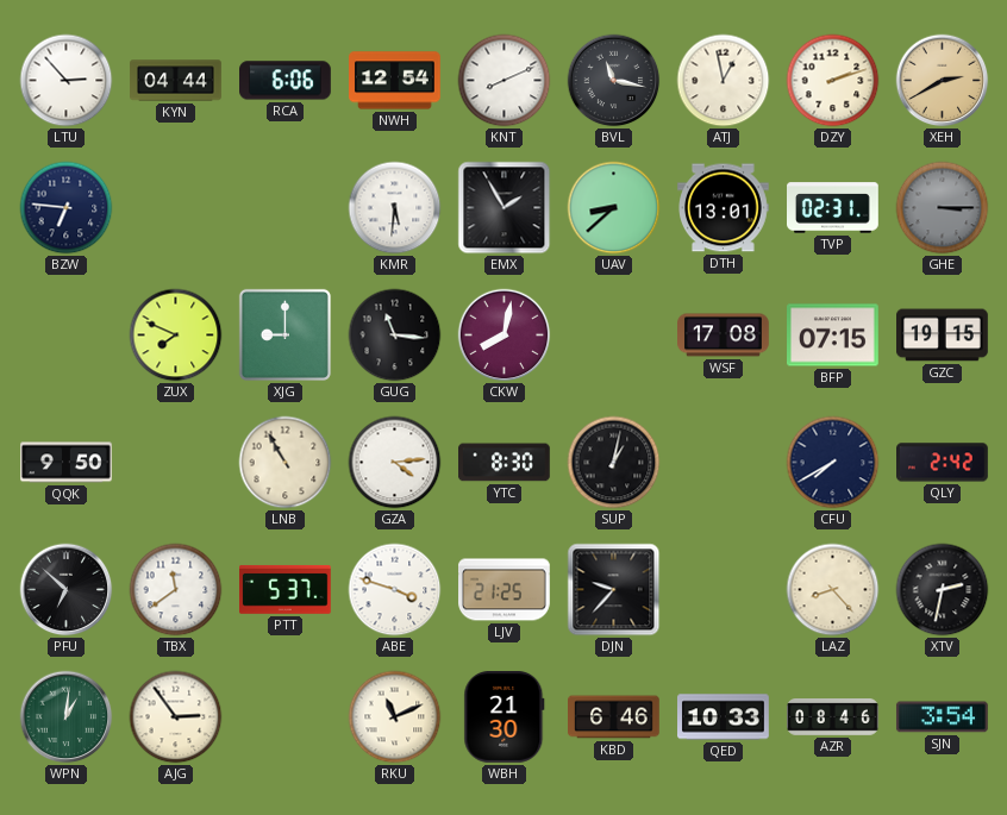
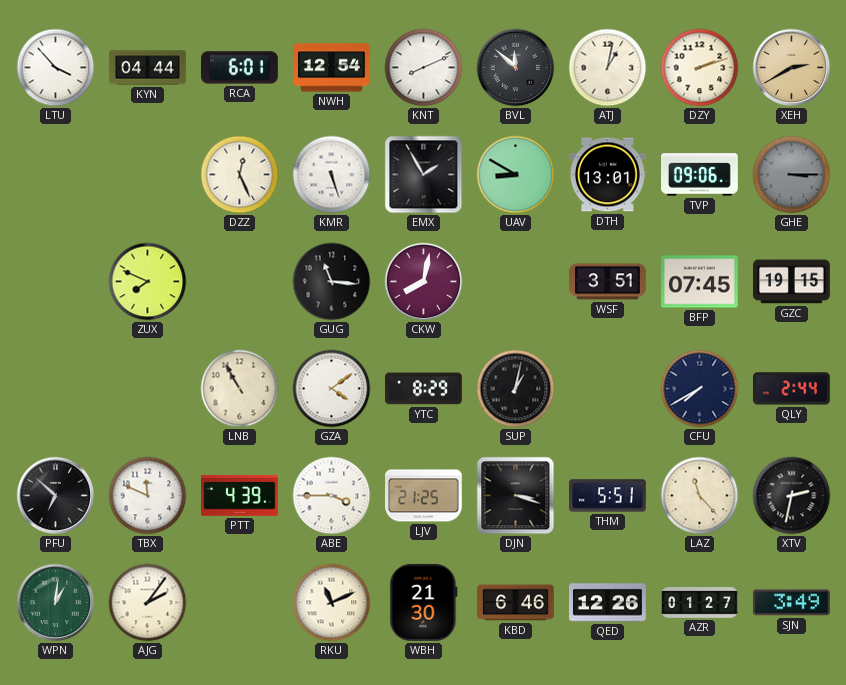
LTU: 2:53 -> 3:53 (56, 68)
RCA: 6:06 -> 6:01 (240, 68)
BVL: 11:17 -> 11:52 (516, 68)
ATJ: 12:58 -> 1:02 (608, 68)
BZW: 6:46 -> none (67, 208)
DZZ: none -> 12:26 (240, 175)
KMR: 5:31 -> 5:27 (332, 175)
UAV: 8:38 -> 8:50 (516, 175)
TVP: 02:31 -> 09:06 (700, 175)
XJG: 9:00 -> none (284, 334)
WSF: 17:08 -> 3:51 (608, 282)
BFP: 07:15 -> 07:45 (700, 282)
QQK: 9:50 -> none (67, 463)
GZA: 4:14 -> 4:09 (332, 389)
YTC: 8:30 -> 8:29 (424, 389)
QLY: 2:42 -> 2:44 (792, 389)
TBX: 11:39 -> 11:49 (148, 496)
PTT: 5:37 -> 4:39 (240, 496)
ABE: 3:48 -> 3:45 (332, 496)
DJN: 9:37 -> 3:18 (516, 496)
THM: none -> 5:51 (608, 496)
LAZ: 8:23 -> 11:23 (700, 496)
AJG: 2:54 -> 2:06 (148, 603)
QED: 10:33 -> 12:26 (608, 603)
AZR: 08:46 -> 01:27 (700, 603)
SJN: 3:54 -> 3:49 (792, 603)
